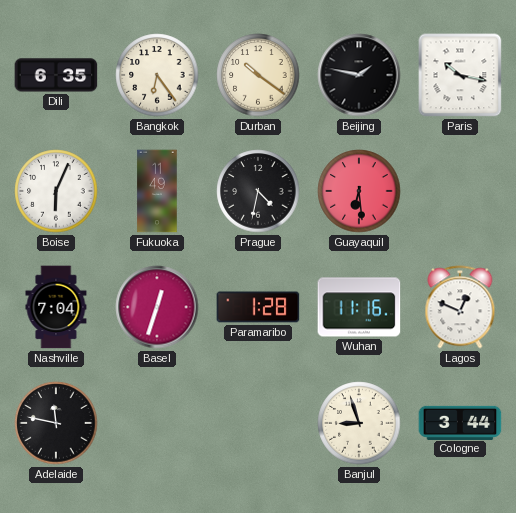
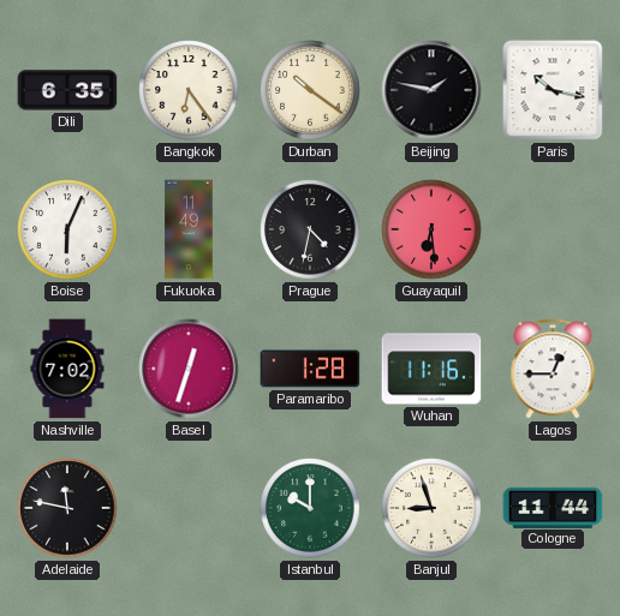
Nashville: 7:04 -> 7:02 (67, 369)
Lagos: 12:49 -> 12:45 (553, 369)
Istanbul: none -> 10:00 (310, 508)
Cologne: 3:44 -> 11:44 (553, 507)
